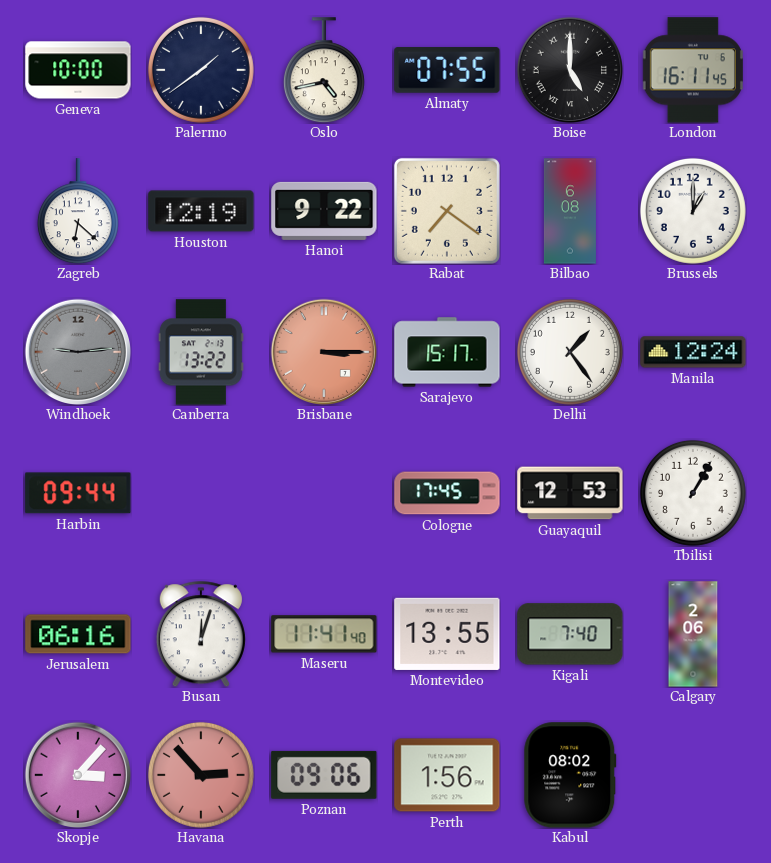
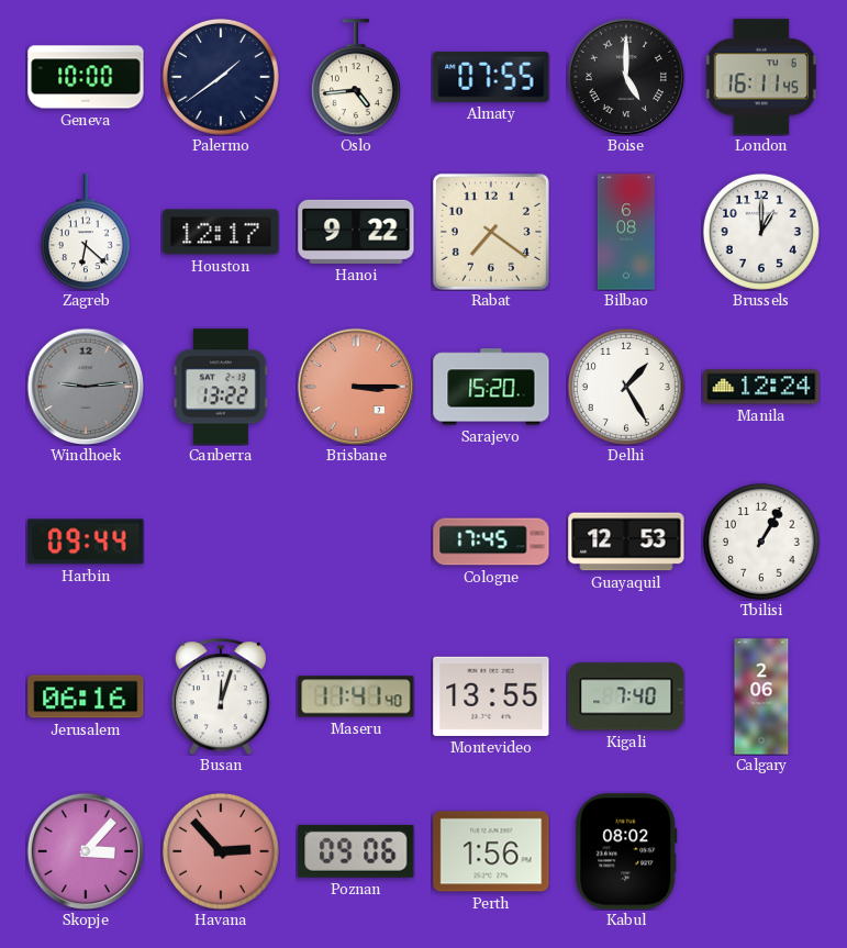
Oslo: 4:43 -> 4:44 (356, 77)
Houston: 12:19 -> 12:17 (221, 232)
Sarajevo: 15:17 -> 15:20 (491, 387)
Delhi: 1:24 -> 1:25 (626, 387)
